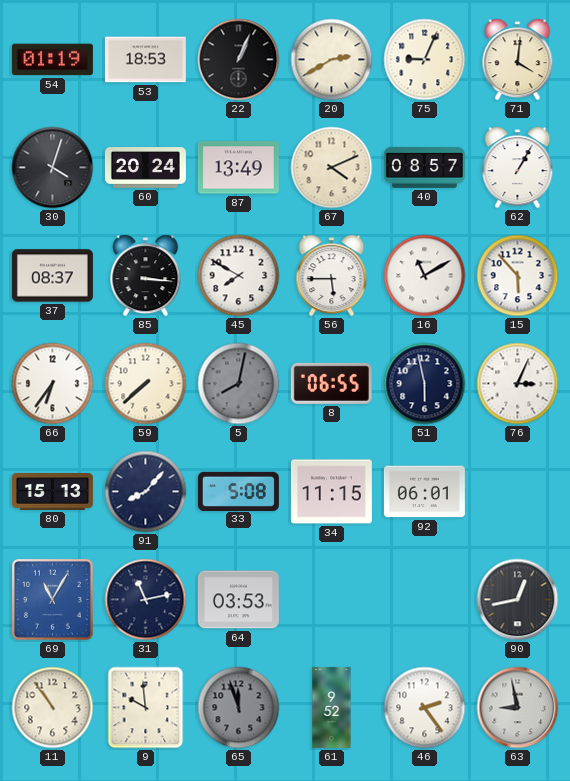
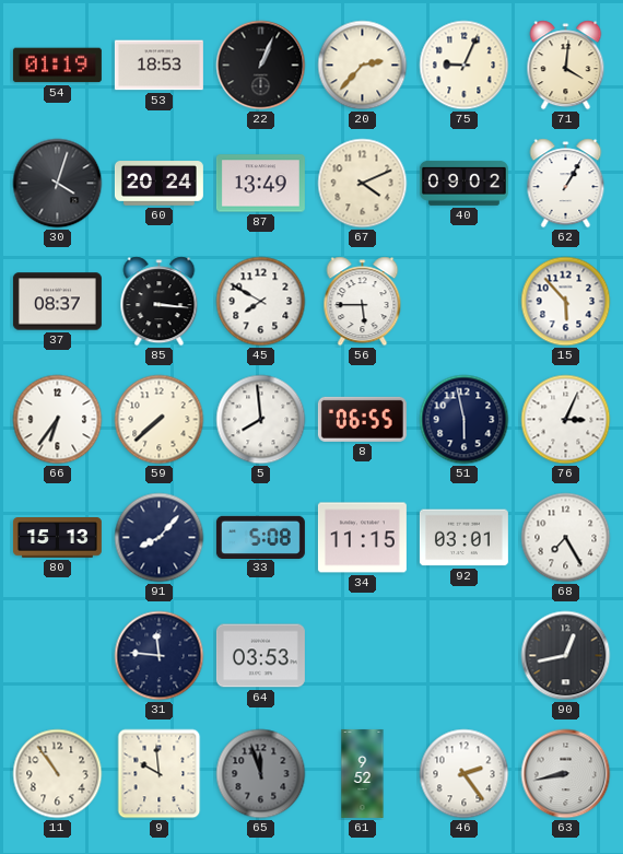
20: 2:40 -> 2:37 (363, 66)
40: 08:57 -> 09:02 (463, 183)
16: 11:10 -> none (425, 276)
5: 8:02 -> 7:59 (261, 420)
5 dial: grey -> white (261, 420)
92: 06:01 -> 03:01 (463, 538)
68: none -> 7:25 (566, 538)
69: 11:05 -> none (52, 599)
31: 11:13 -> 11:46 (160, 656)
63: 8:58 -> 8:43 (566, 774)
